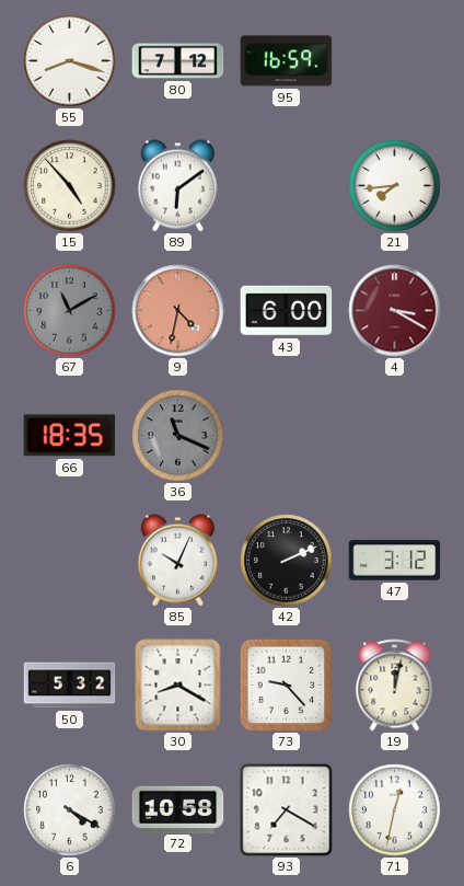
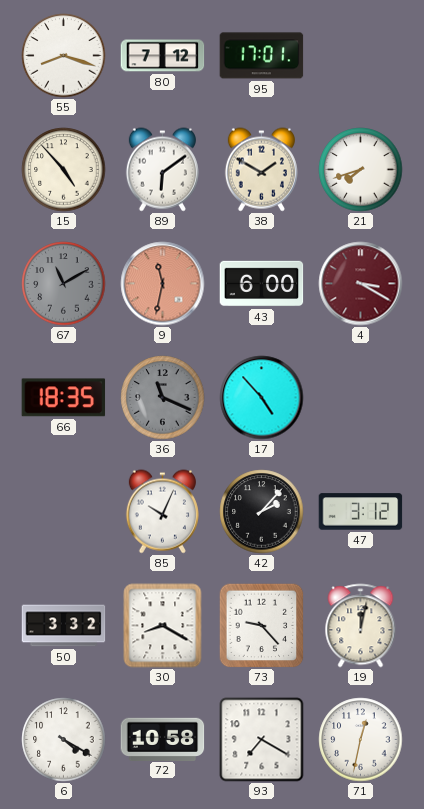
95: 16:59 -> 17:01 (262, 56)
38: none -> 1:50 (261, 170)
21: 7:44 -> 7:42 (361, 170)
9: 4:32 -> 11:32 (163, 284)
17: none -> 4:53 (262, 398)
42: 2:11 -> 2:07 (262, 512)
50: 5:32 -> 3:32 (64, 626)
